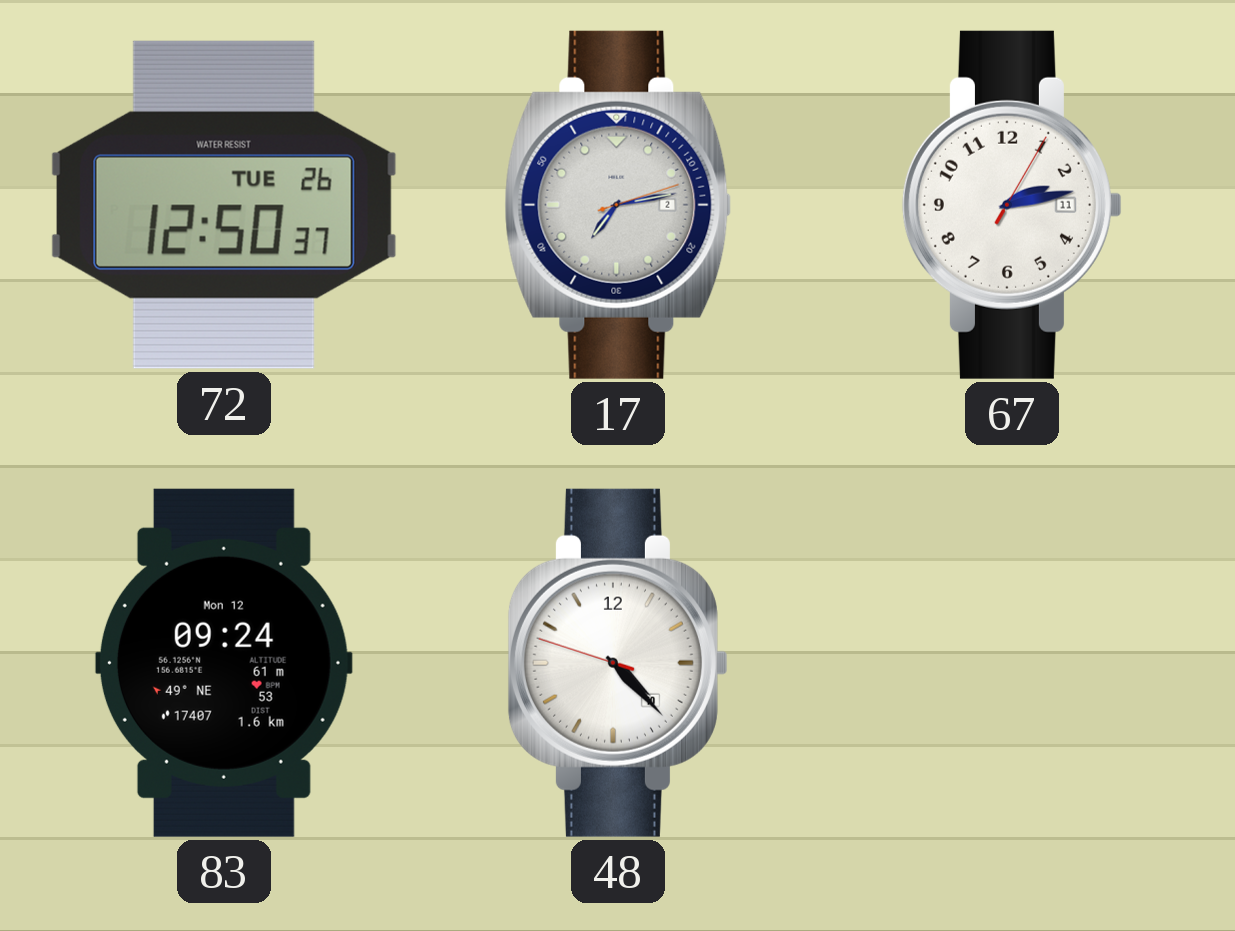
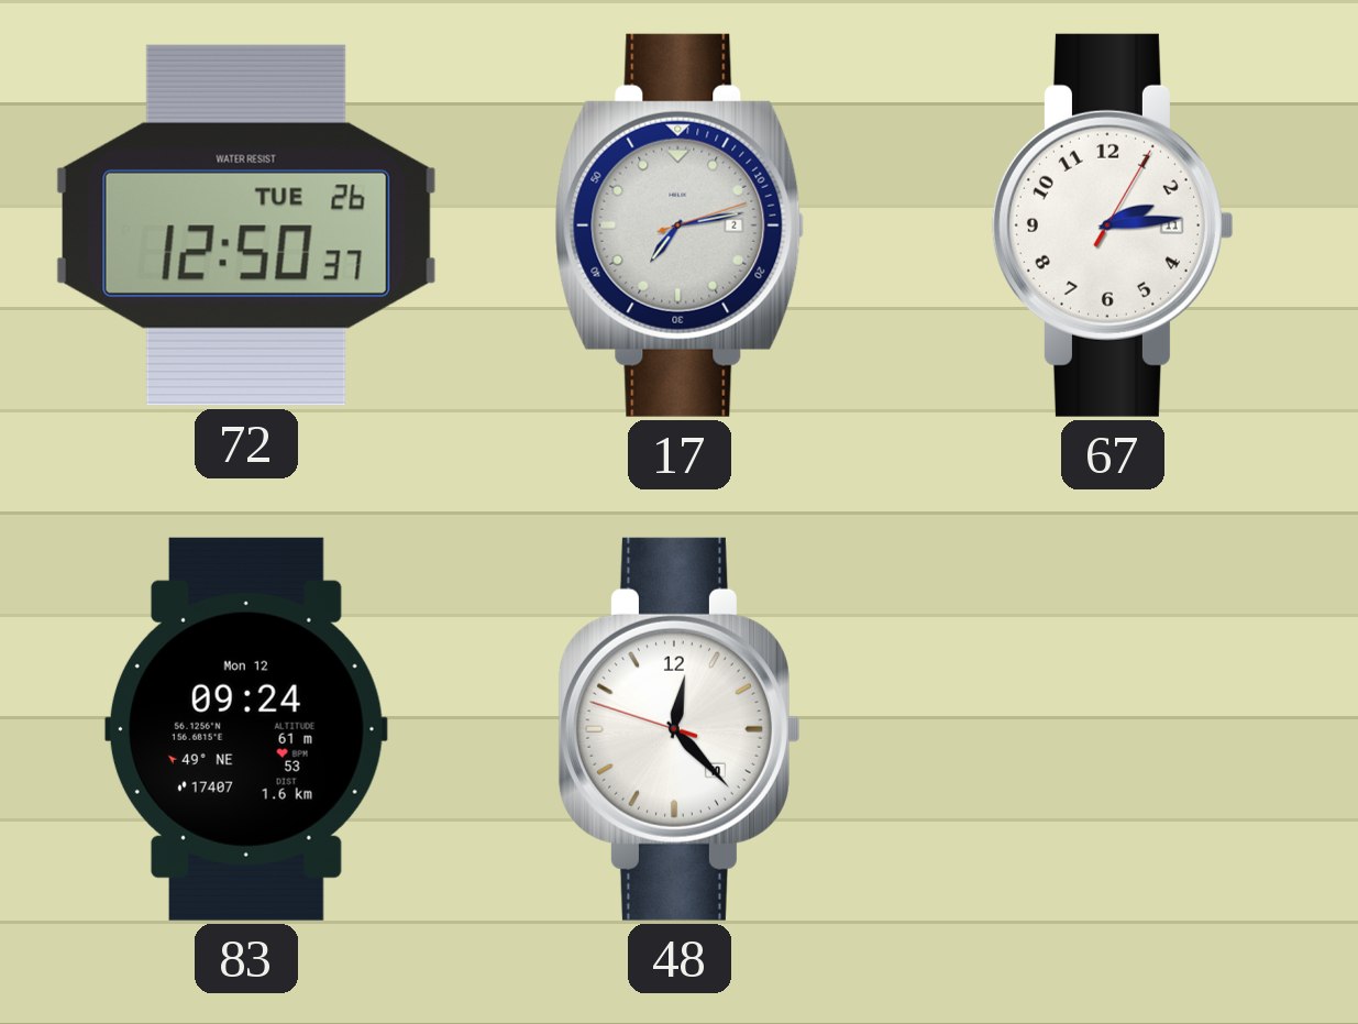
67: 2:13 -> 2:14 (1113, 225)
48: 4:22 -> 12:22 (680, 729)
